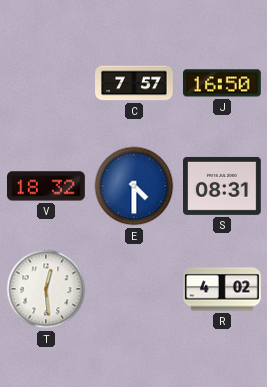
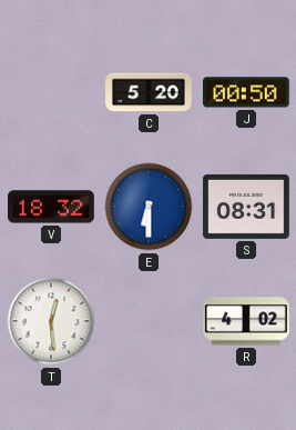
C: 7:57 -> 5:20 (149, 92)
J: 16:50 -> 00:50 (247, 92)
E: 4:30 -> 6:30 (149, 207)
